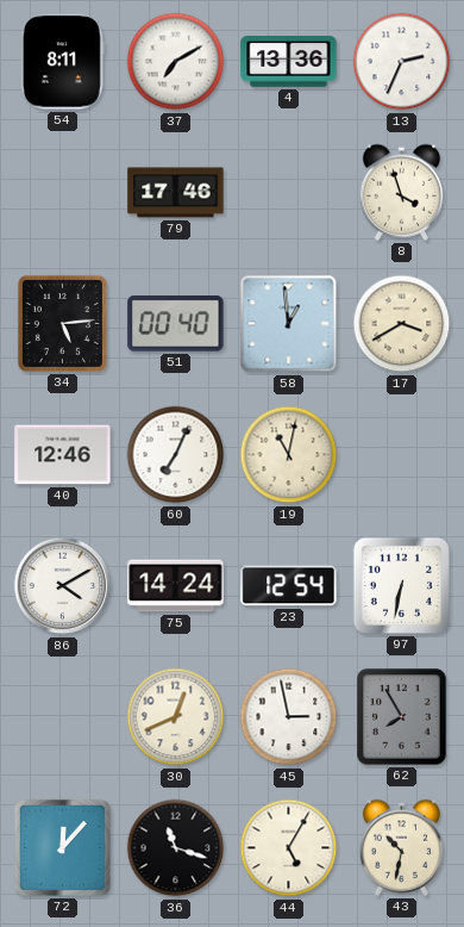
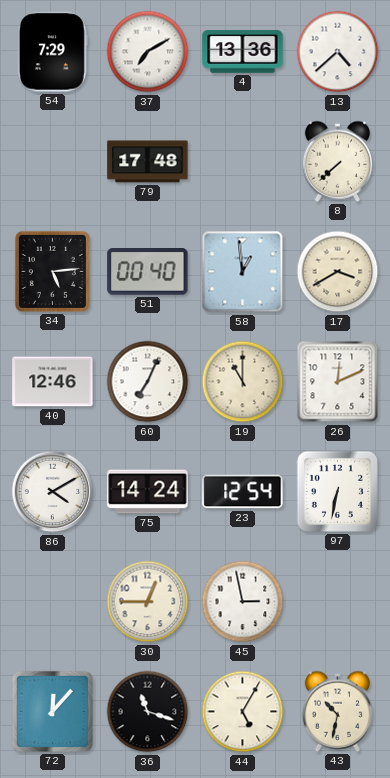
54: 8:11 -> 7:29 (52, 52)
13: 2:34 -> 4:38 (338, 52)
79: 17:46 -> 17:48 (148, 162)
8: 3:57 -> 7:38 (338, 161)
19: 11:02 -> 11:00 (243, 382)
26: none -> 12:11 (338, 382)
30: 12:41 -> 12:45 (148, 602)
62: 7:55 -> none (402, 717)
